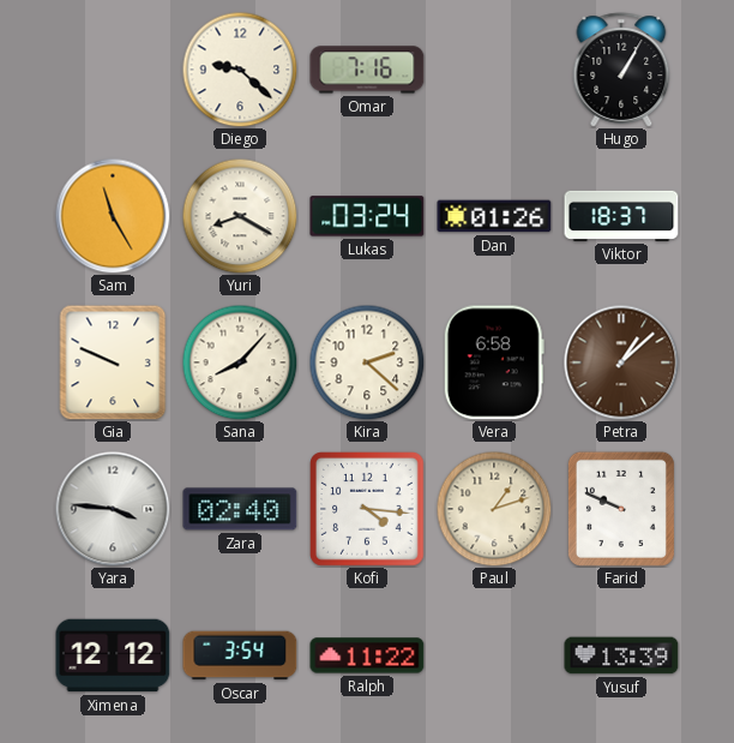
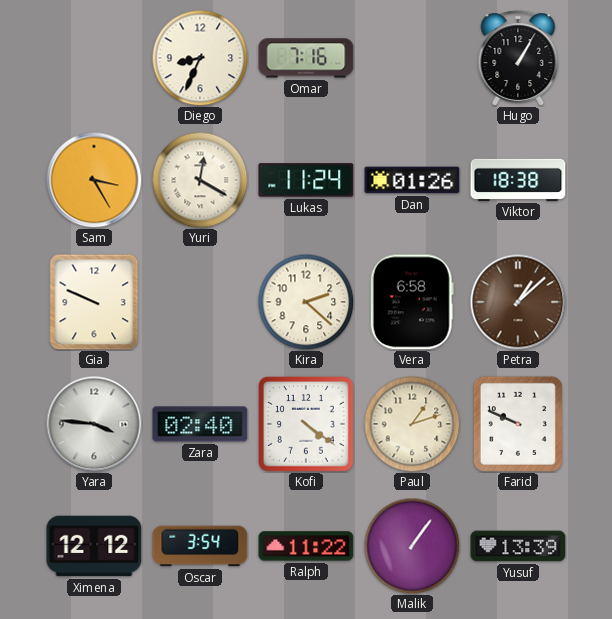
Diego: 9:22 -> 8:34 (200, 58)
Sam: 11:25 -> 3:25 (94, 180)
Yuri: 8:20 -> 12:20 (200, 180)
Lukas: 03:24 -> 11:24 (306, 180)
Viktor: 18:37 -> 18:38 (518, 180)
Sana: 8:07 -> none (240, 362)
Kofi: 4:16 -> 4:21 (307, 425)
Malik: none -> 1:06 (412, 546)
